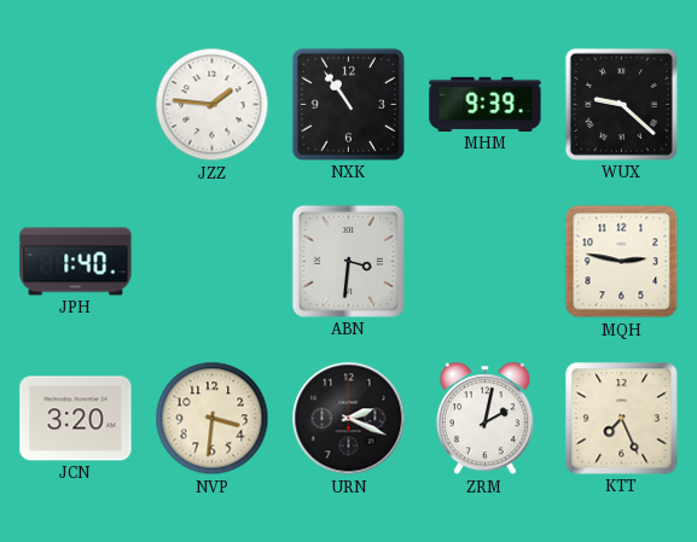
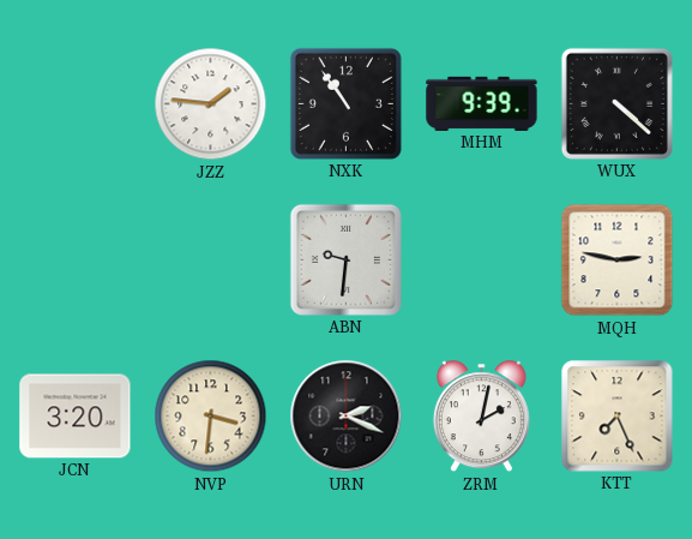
WUX: 9:22 -> 4:22 (616, 103)
JPH: 1:40 -> none (76, 262)
ABN: 3:31 -> 9:31 (345, 259)
